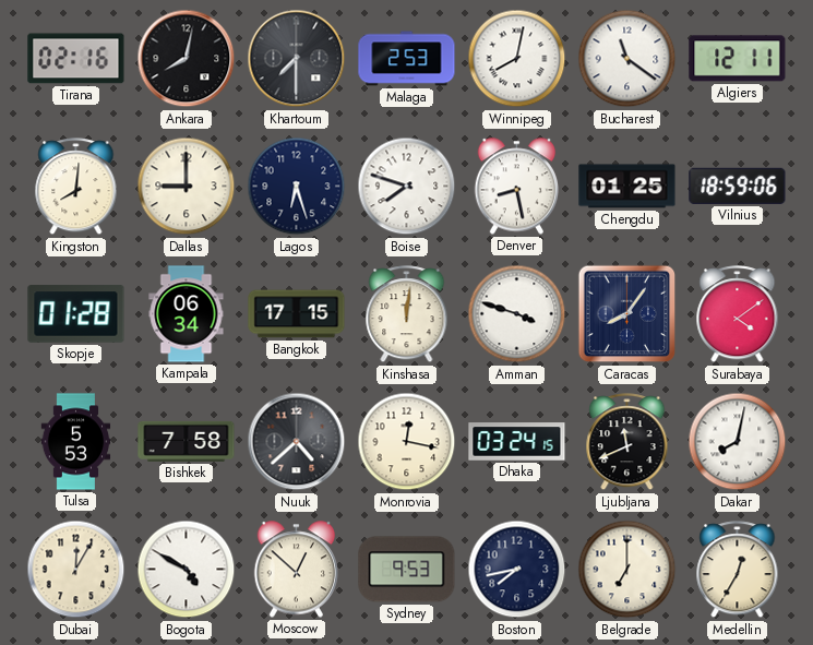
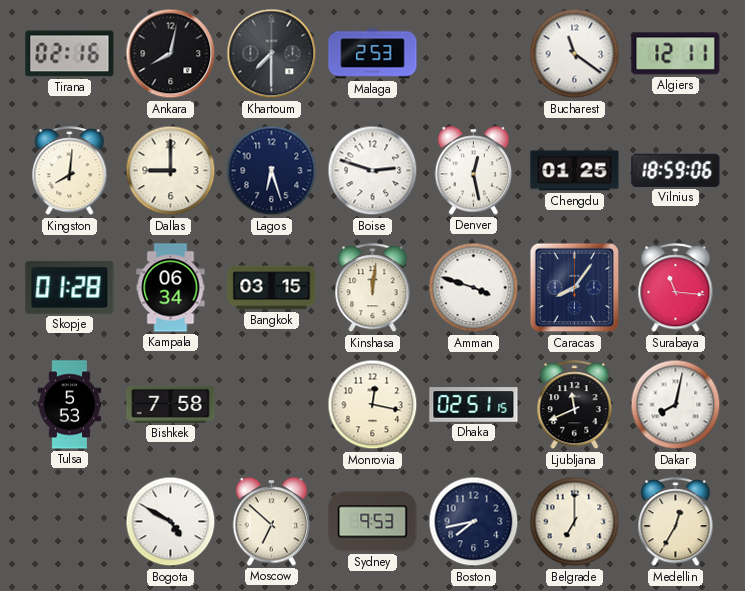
Winnipeg: 8:02 -> none (517, 59)
Boise: 7:48 -> 2:48 (373, 171)
Denver: 8:28 -> 12:28 (474, 171)
Bangkok: 17:15 -> 03:15 (272, 288)
Surabaya: 4:09 -> 11:16 (676, 288)
Nuuk: 4:38 -> none (297, 442)
Dhaka: 03:24 -> 02:51 (474, 405)
Dubai: 12:05 -> none (76, 570)
Moscow: 12:52 -> 6:52 (272, 522)
